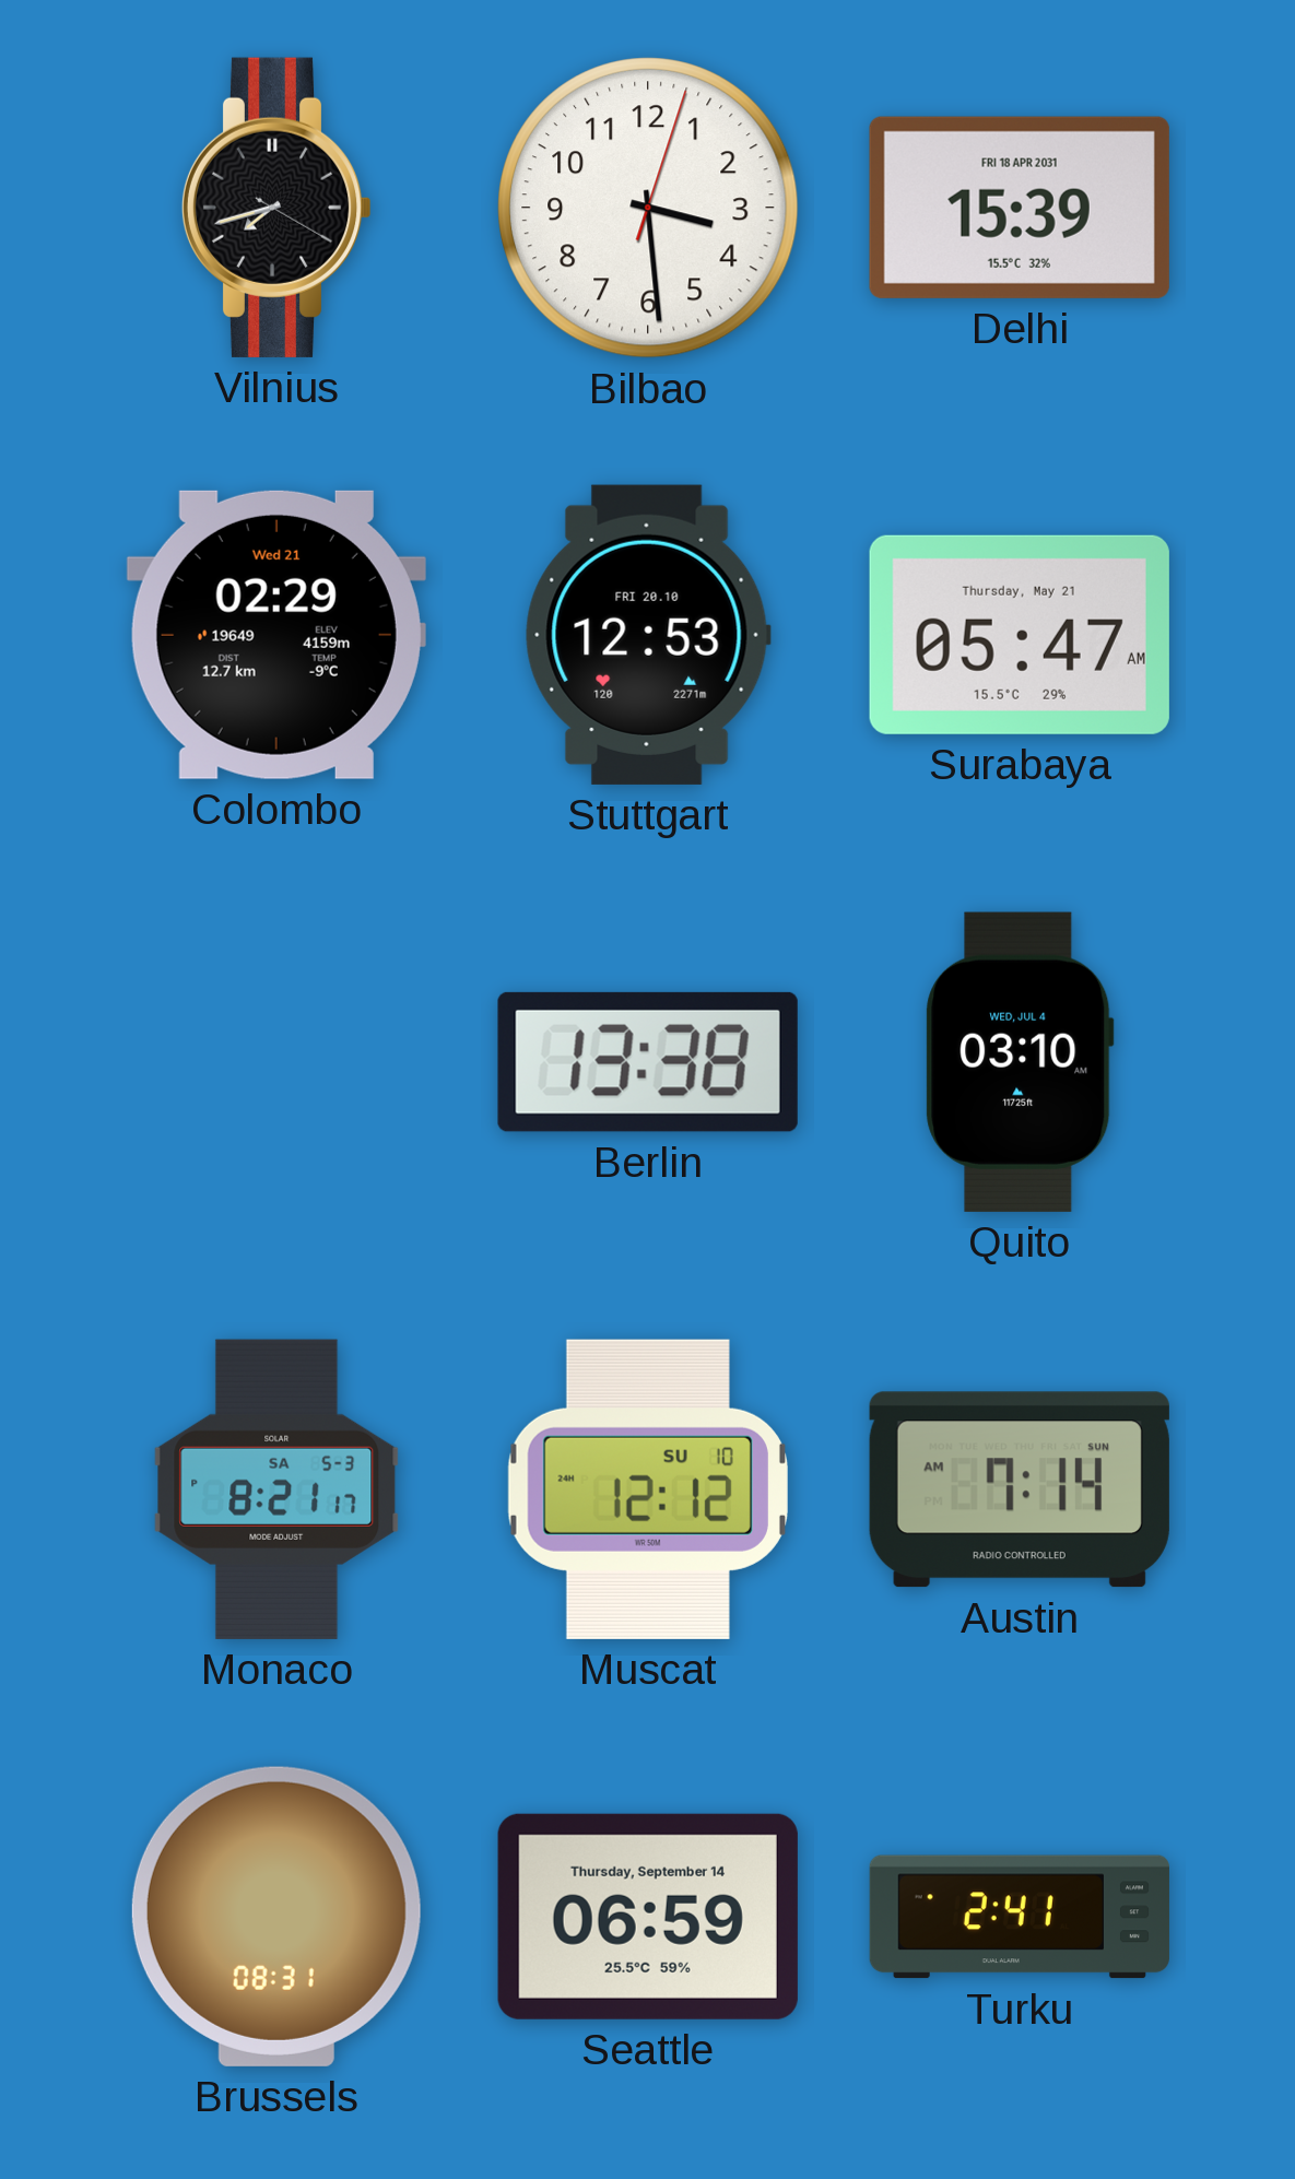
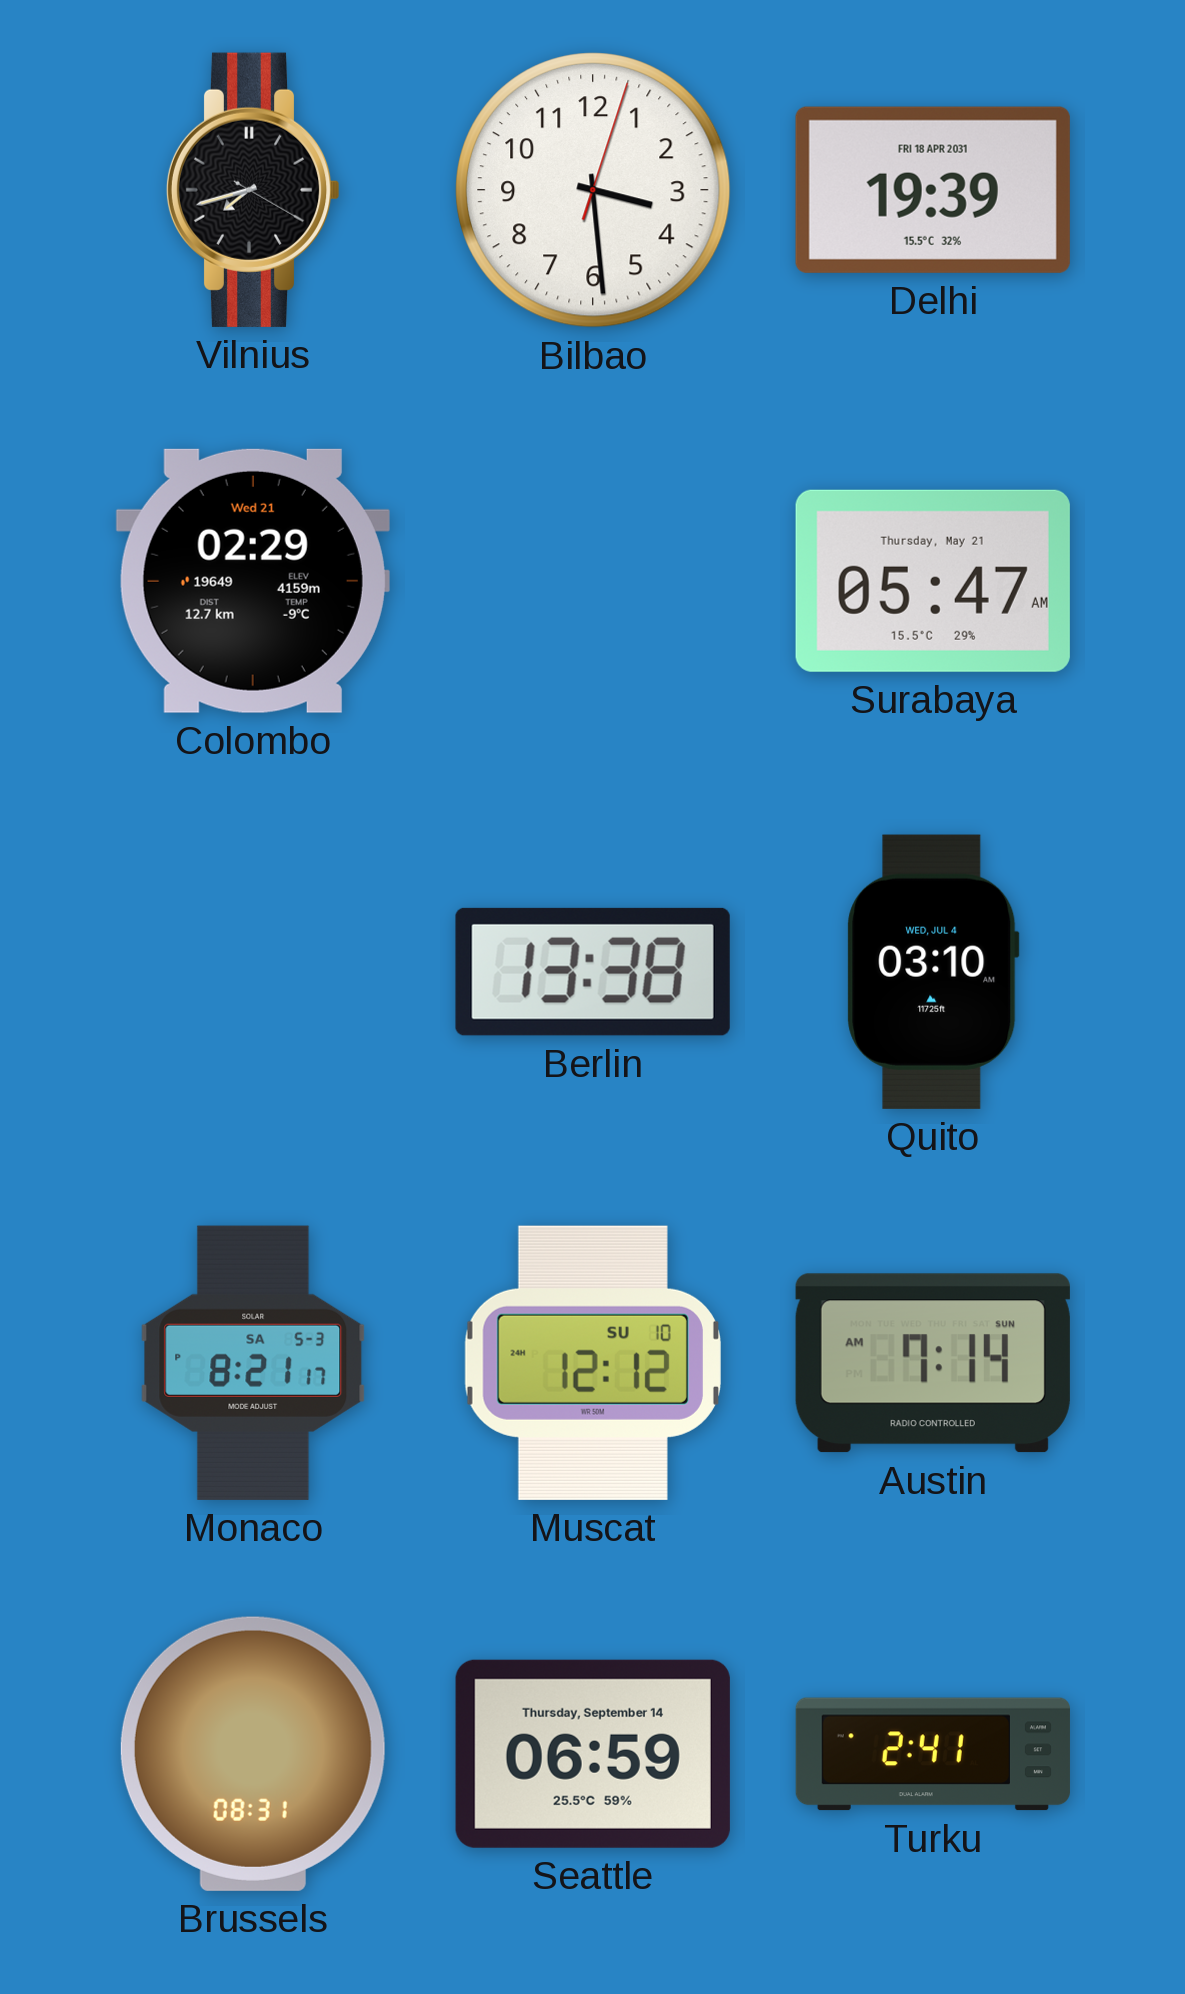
Delhi: 15:39 -> 19:39 (933, 190)
Stuttgart: 12:53 -> none (648, 635)
